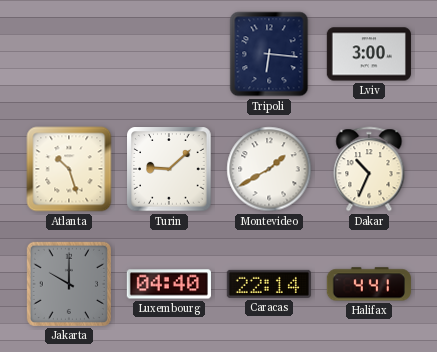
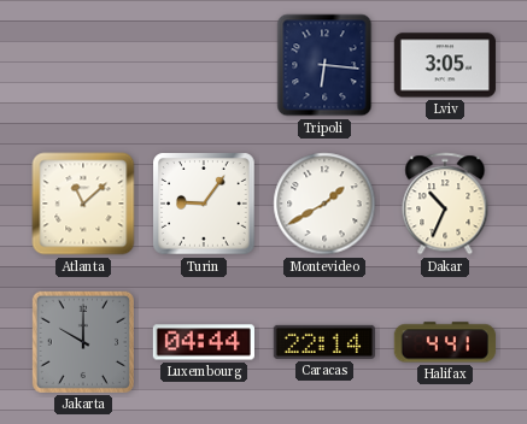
Lviv: 3:00 -> 3:05 (445, 65)
Atlanta: 10:27 -> 11:08 (83, 204)
Turin: 9:08 -> 9:06 (204, 204)
Luxembourg: 04:40 -> 04:44 (204, 342)
